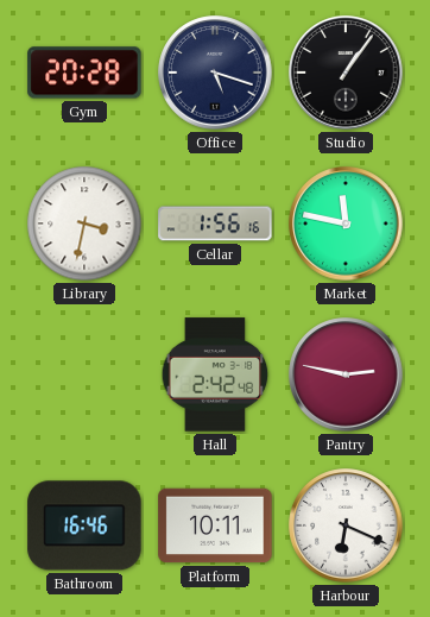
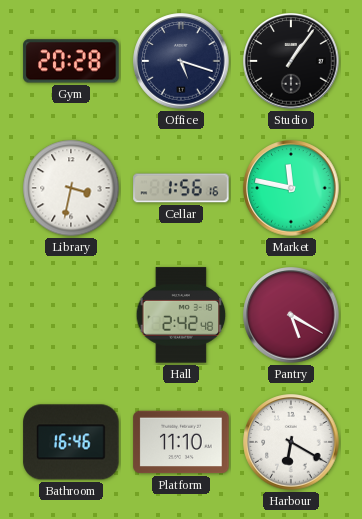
Pantry: 2:47 -> 5:20 (291, 315)
Platform: 10:11 -> 11:10 (181, 442)
Harbour: 6:19 -> 6:20 (291, 442)
